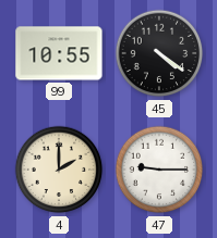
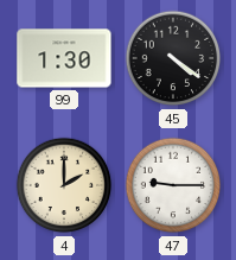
99: 10:55 -> 1:30 (64, 58)
